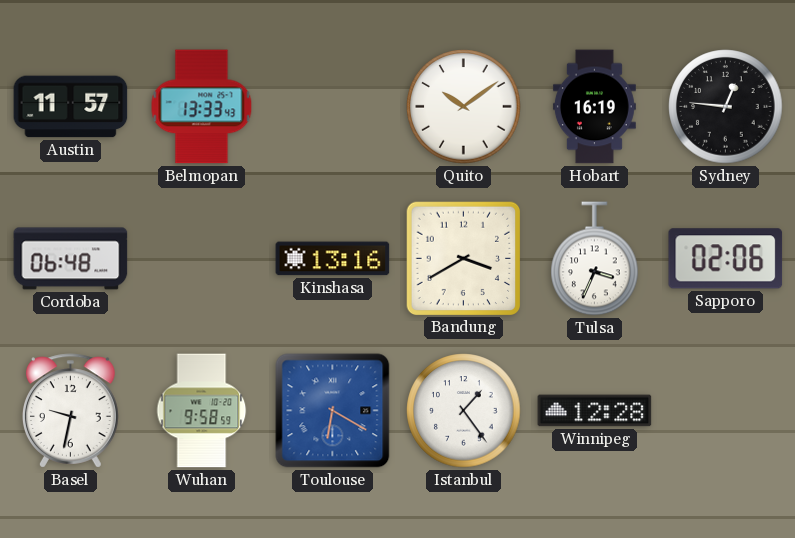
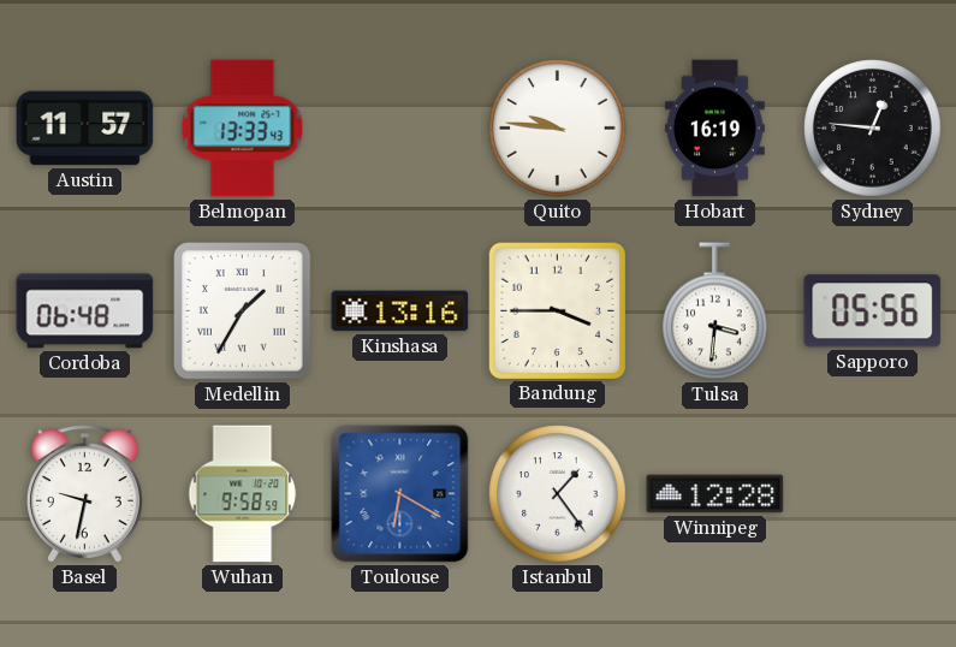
Quito: 10:09 -> 9:46 (558, 129)
Medellin: none -> 1:35 (243, 311)
Bandung: 3:40 -> 3:45 (557, 310)
Tulsa: 3:34 -> 3:31 (715, 311)
Sapporo: 02:06 -> 05:56 (873, 311)
